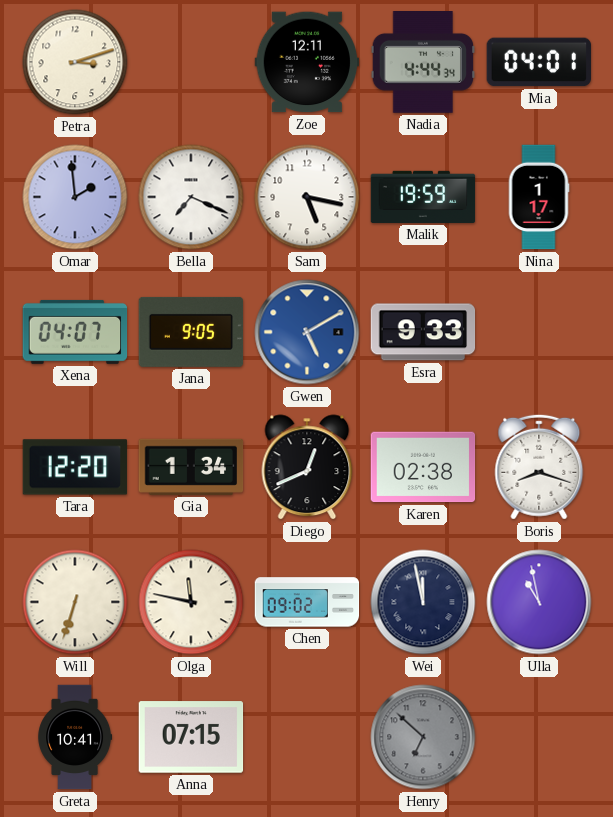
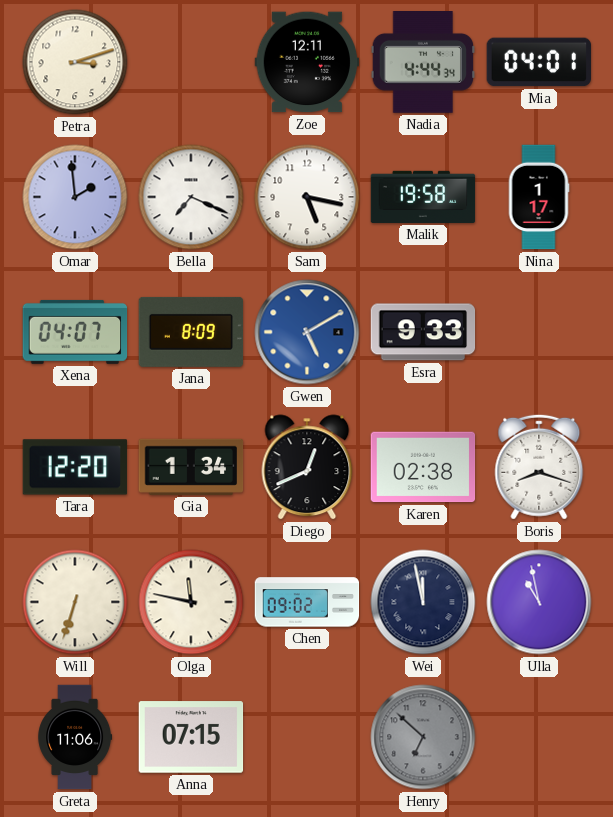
Malik: 19:59 -> 19:58 (423, 197)
Jana: 9:05 -> 8:09 (191, 332)
Greta: 10:41 -> 11:06 (75, 737)
